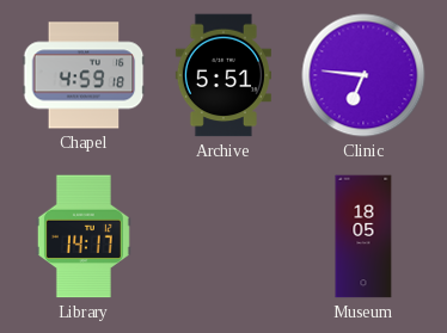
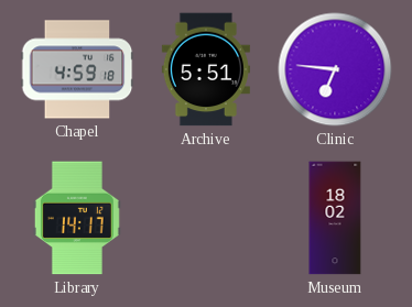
Museum: 18:05 -> 18:02 (335, 218)
